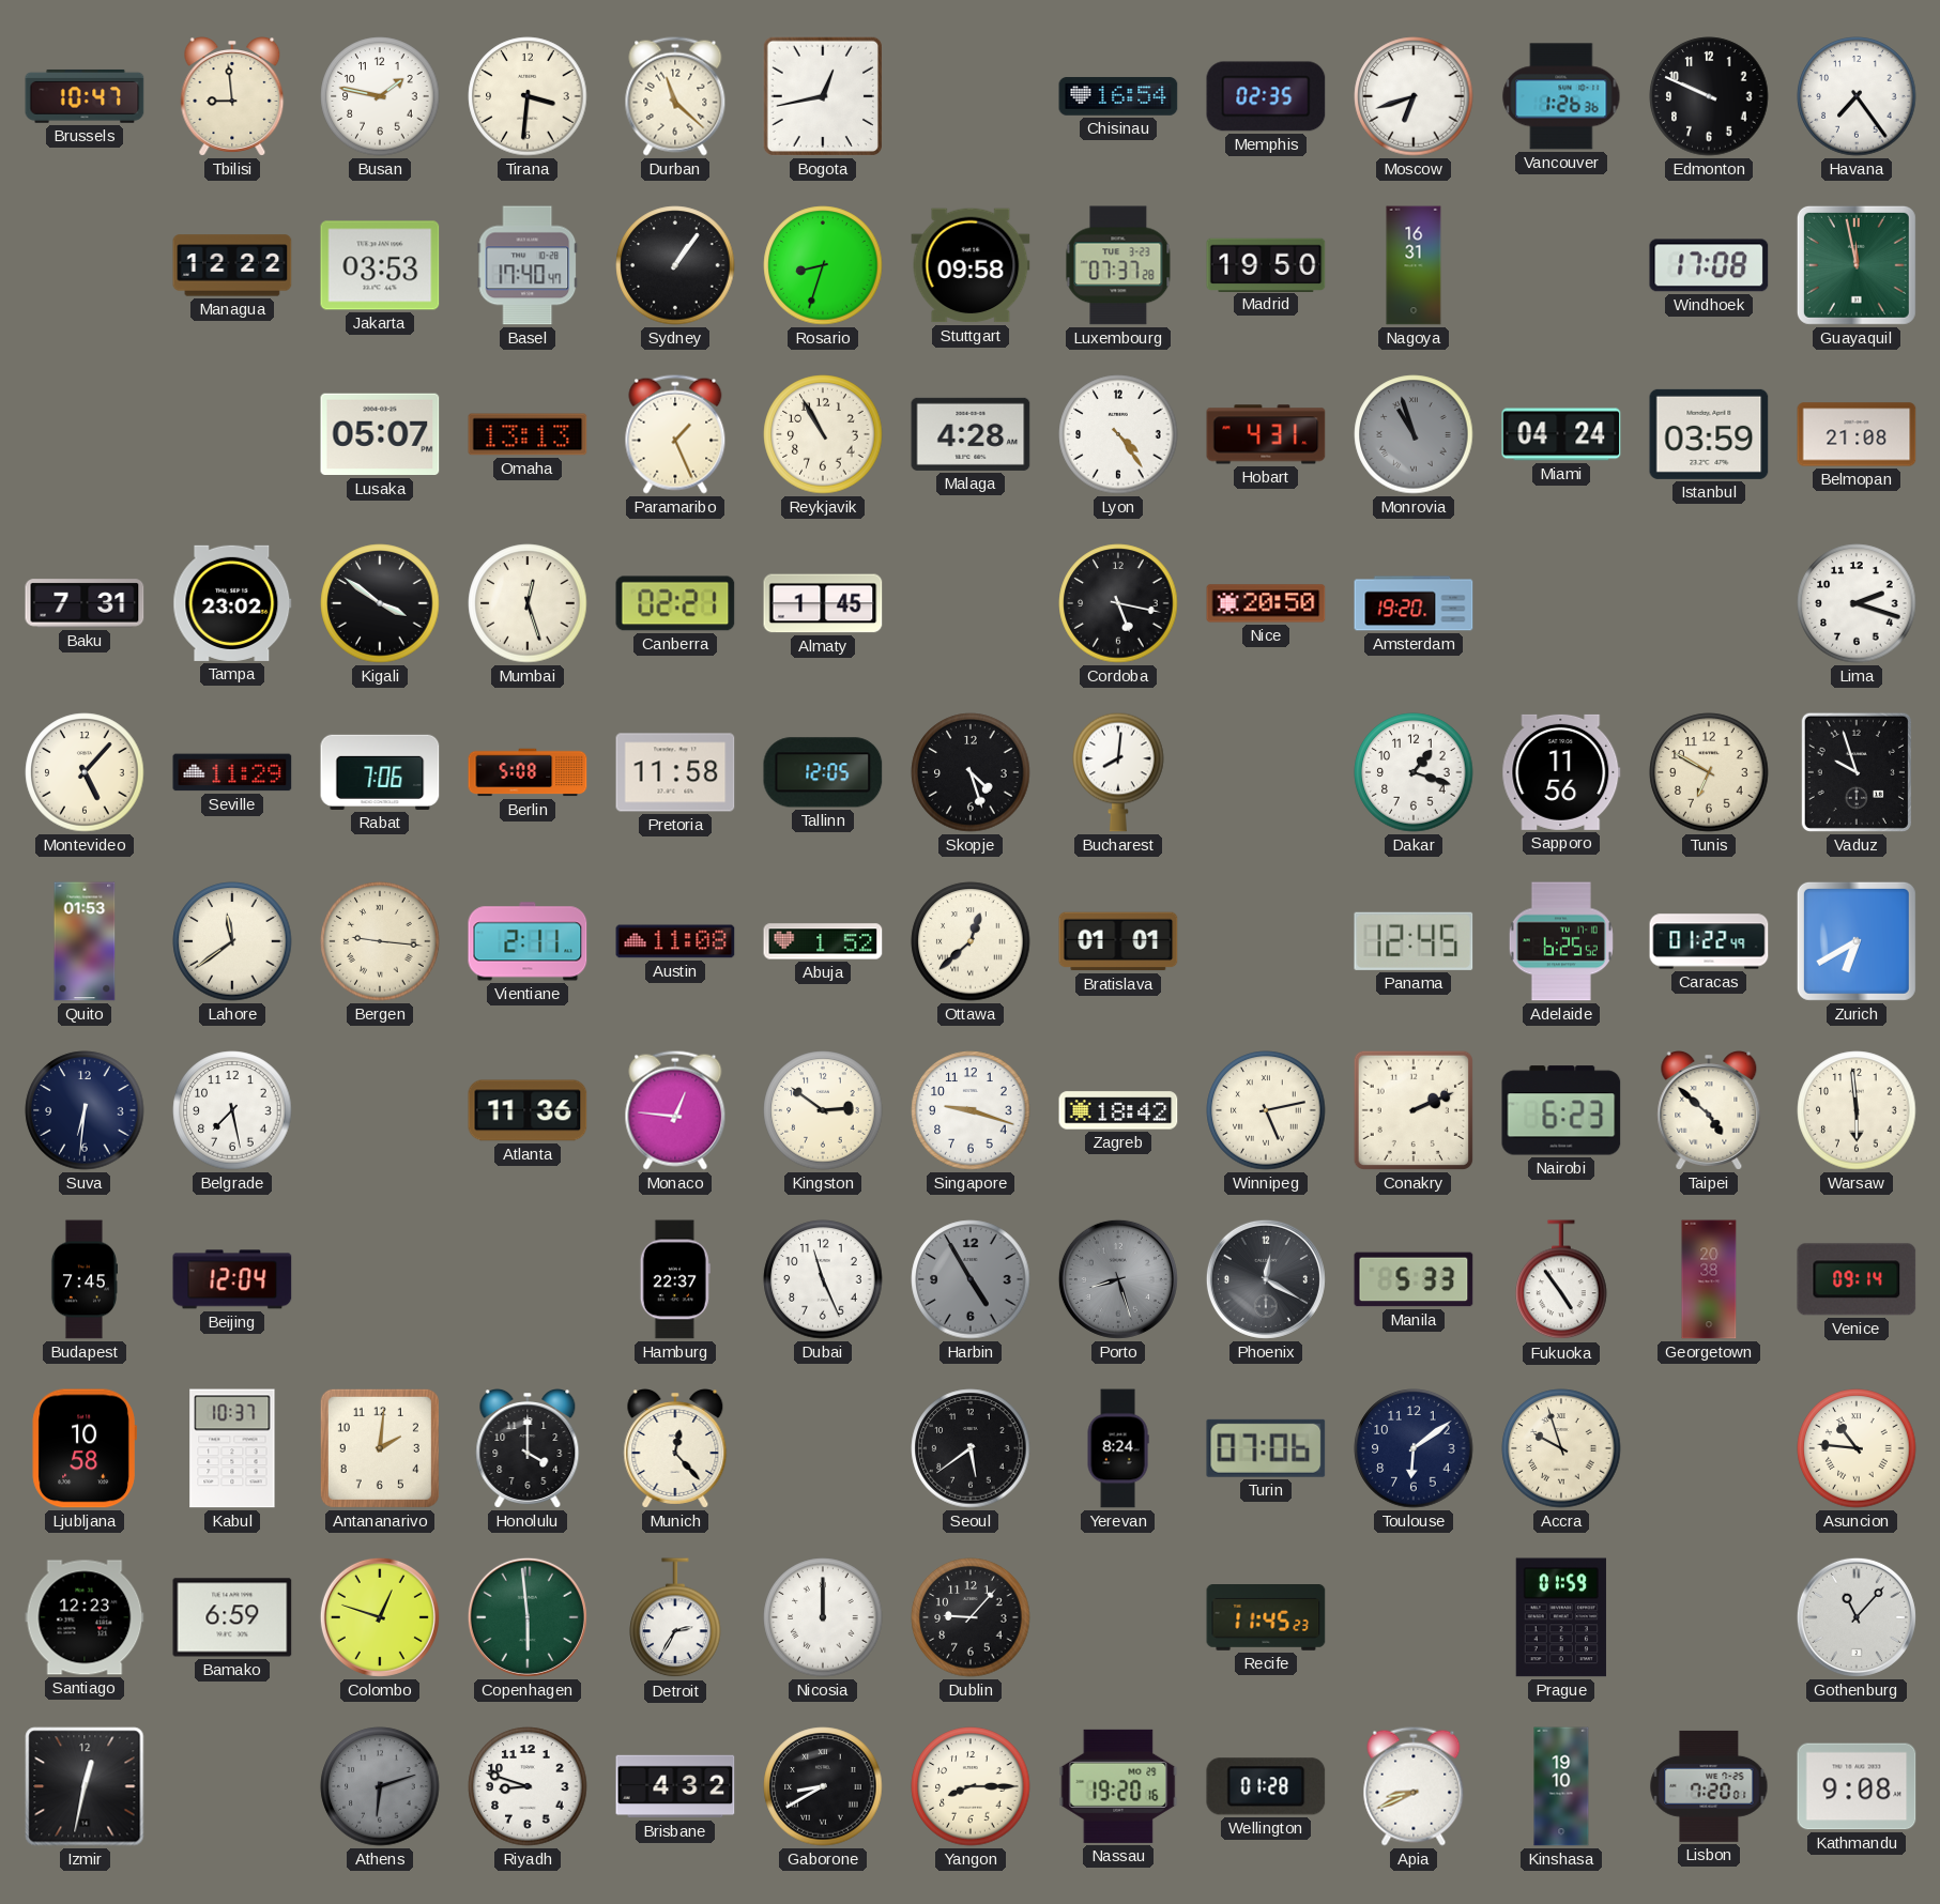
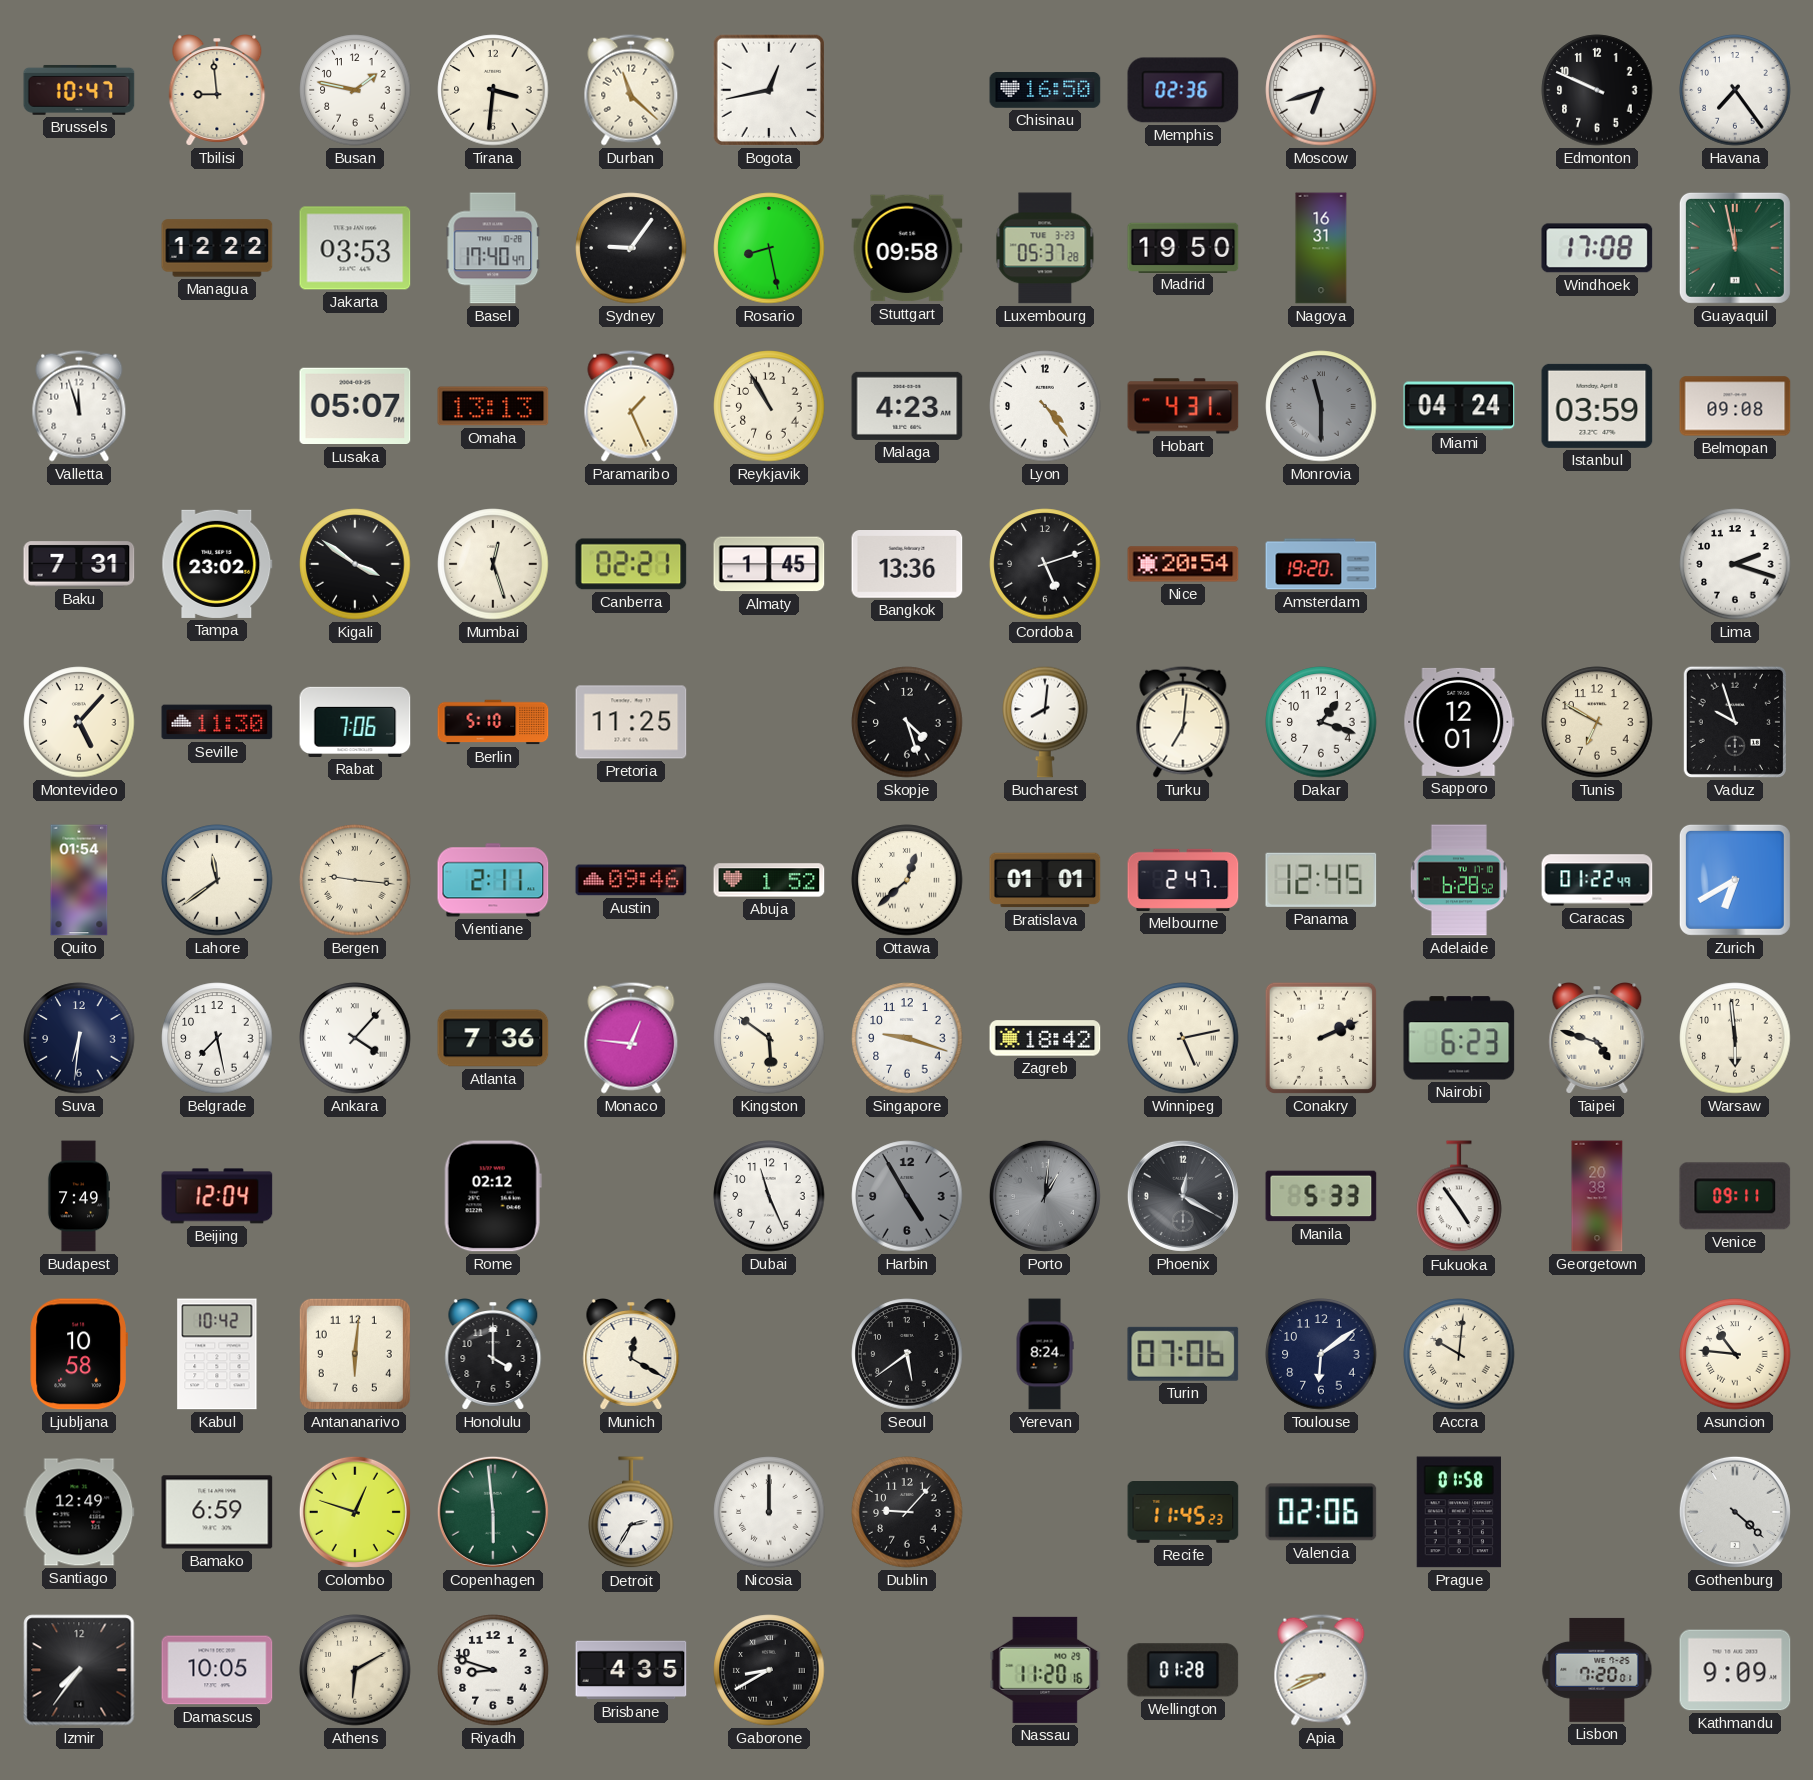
Chisinau: 16:54 -> 16:50 (1045, 90)
Memphis: 02:35 -> 02:36 (1183, 90)
Vancouver: 1:26 -> none (1561, 96)
Sydney: 1:06 -> 9:06 (631, 248)
Rosario: 8:33 -> 8:28 (769, 248)
Luxembourg: 07:37 -> 05:37 (1045, 248)
Valletta: none -> 11:57 (79, 406)
Malaga: 4:28 -> 4:23 (907, 406)
Monrovia: 10:57 -> 11:30 (1321, 406)
Belmopan: 21:08 -> 09:08 (1735, 406)
Bangkok: none -> 13:36 (907, 565)
Cordoba: 5:17 -> 5:12 (1045, 564)
Nice: 20:50 -> 20:54 (1183, 564)
Seville: 11:29 -> 11:30 (217, 722)
Berlin: 5:08 -> 5:10 (493, 722)
Pretoria: 11:58 -> 11:25 (631, 722)
Tallinn: 12:05 -> none (823, 772)
Turku: none -> 7:01 (1183, 722)
Sapporo: 11:56 -> 12:01 (1459, 722)
Quito: 01:53 -> 01:54 (79, 880)
Austin: 11:08 -> 09:46 (631, 880)
Melbourne: none -> 2:47 (1183, 880)
Adelaide: 6:25 -> 6:28 (1459, 880)
Ankara: none -> 4:07 (355, 1038)
Atlanta: 11:36 -> 7:36 (493, 1038)
Kingston: 2:51 -> 5:51 (769, 1038)
Taipei: 4:52 -> 4:48 (1597, 1039)
Budapest: 7:45 -> 7:49 (78, 1196)
Rome: none -> 02:12 (493, 1196)
Hamburg: 22:37 -> none (675, 1279)
Porto: 8:27 -> 1:01 (1045, 1196)
Venice: 09:14 -> 09:11 (1735, 1196)
Kabul: 10:37 -> 10:42 (217, 1354)
Antananarivo: 2:01 -> 6:01 (355, 1354)
Munich: 12:23 -> 12:20 (631, 1355)
Accra: 9:57 -> 10:01 (1459, 1354)
Santiago: 12:23 -> 12:49 (79, 1512)
Valencia: none -> 02:06 (1321, 1512)
Prague: 01:59 -> 01:58 (1459, 1512)
Gothenburg: 11:07 -> 4:22 (1735, 1512)
Izmir: 12:32 -> 7:36 (79, 1670)
Damascus: none -> 10:05 (217, 1670)
Athens: 6:12 -> 6:10 (355, 1670)
Athens dial: grey -> cream (355, 1670)
Brisbane: 4:32 -> 4:35 (631, 1670)
Yangon: 8:15 -> none (971, 1786)
Nassau: 19:20 -> 11:20 (1045, 1670)
Kinshasa: 19:10 -> none (1561, 1786)
Kathmandu: 9:08 -> 9:09 (1735, 1670)
